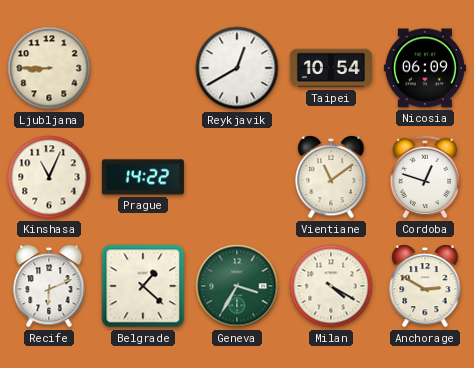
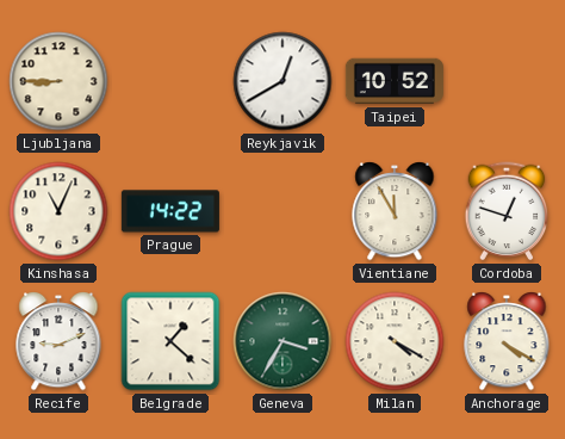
Taipei: 10:54 -> 10:52 (395, 81)
Nicosia: 06:09 -> none (425, 68)
Vientiane: 11:09 -> 11:55 (395, 211)
Recife: 6:11 -> 9:11 (58, 341)
Anchorage: 2:50 -> 4:20 (507, 341)
